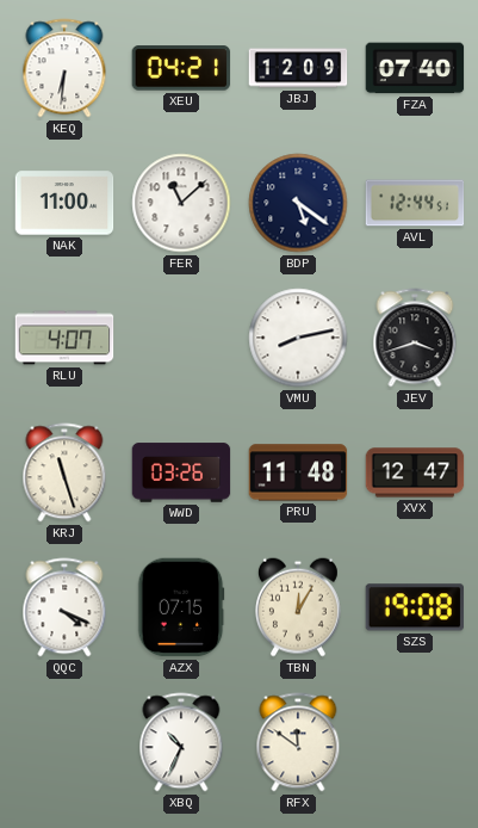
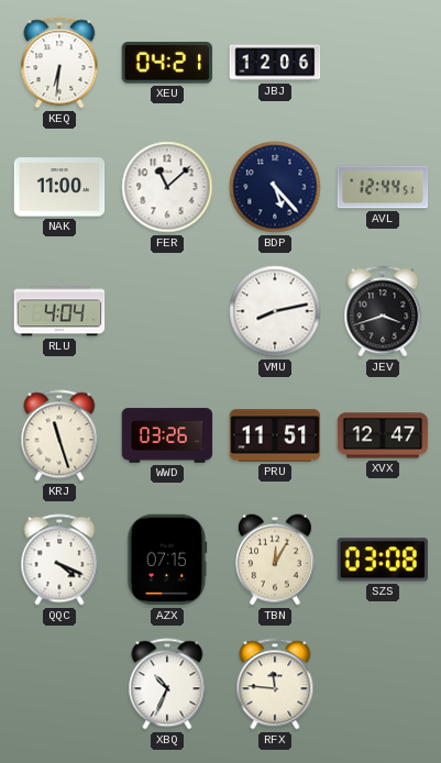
JBJ: 12:09 -> 12:06 (275, 63)
FZA: 07:40 -> none (415, 68)
BDP: 5:21 -> 5:23 (275, 187)
RLU: 4:07 -> 4:04 (59, 311)
PRU: 11:48 -> 11:51 (275, 435)
SZS: 19:08 -> 03:08 (382, 560)
RFX: 11:51 -> 11:46 (275, 684)
